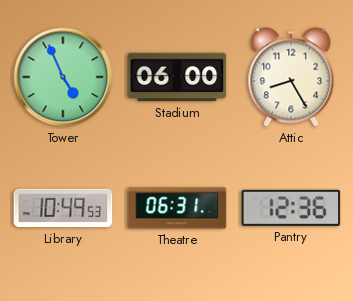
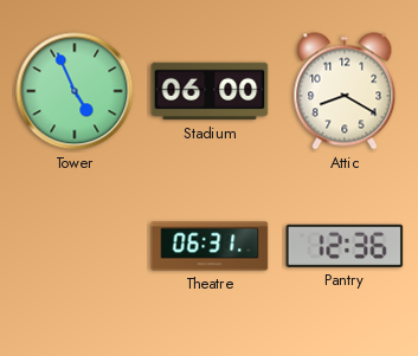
Attic: 8:25 -> 8:20 (345, 91)
Library: 10:49 -> none (63, 208)
